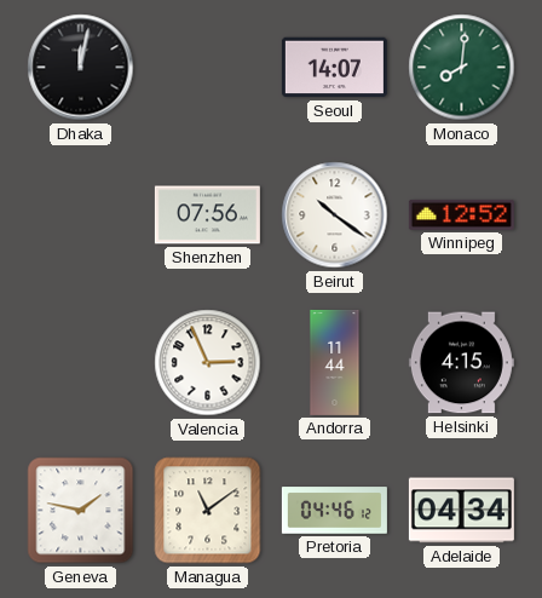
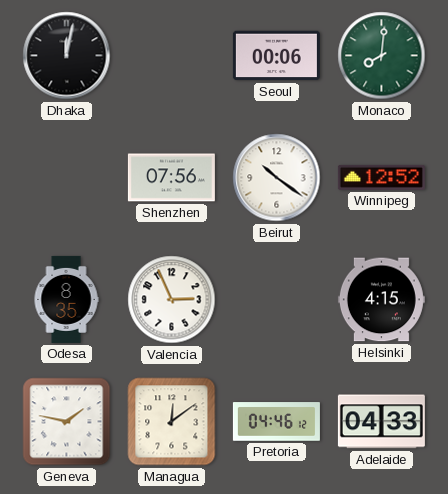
Seoul: 14:07 -> 00:06 (276, 56)
Odesa: none -> 8:35 (66, 299)
Andorra: 11:44 -> none (335, 362)
Managua: 11:09 -> 12:09 (172, 422)
Adelaide: 04:34 -> 04:33 (381, 422)
